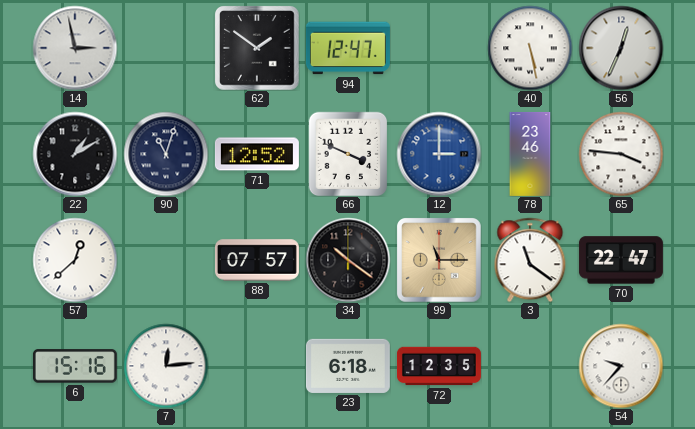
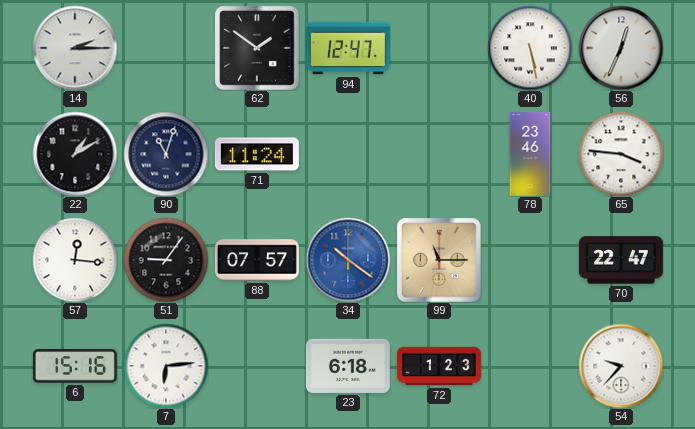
14: 2:58 -> 2:15 (75, 48)
71: 12:52 -> 11:24 (257, 154)
66: 3:49 -> none (348, 154)
12: 3:00 -> none (439, 154)
57: 12:38 -> 12:16 (75, 260)
51: none -> 9:06 (166, 260)
34 dial: black -> blue (348, 260)
3: 11:21 -> none (530, 260)
7: 12:14 -> 6:14 (166, 366)
72: 12:35 -> 1:23 (439, 366)
